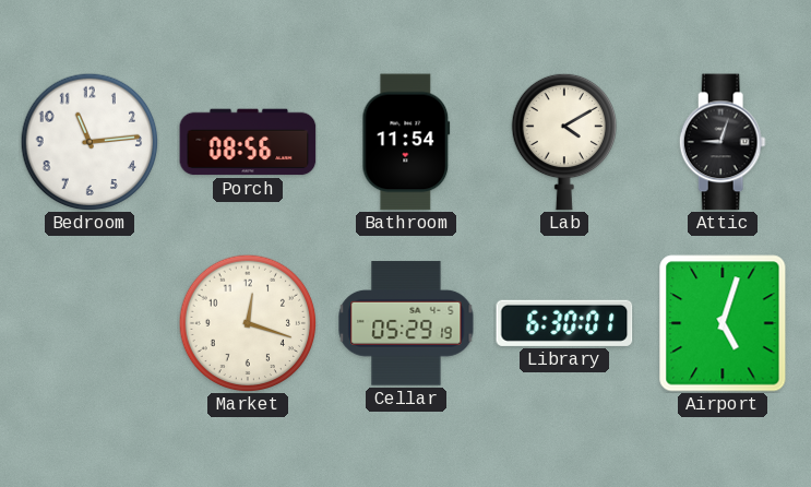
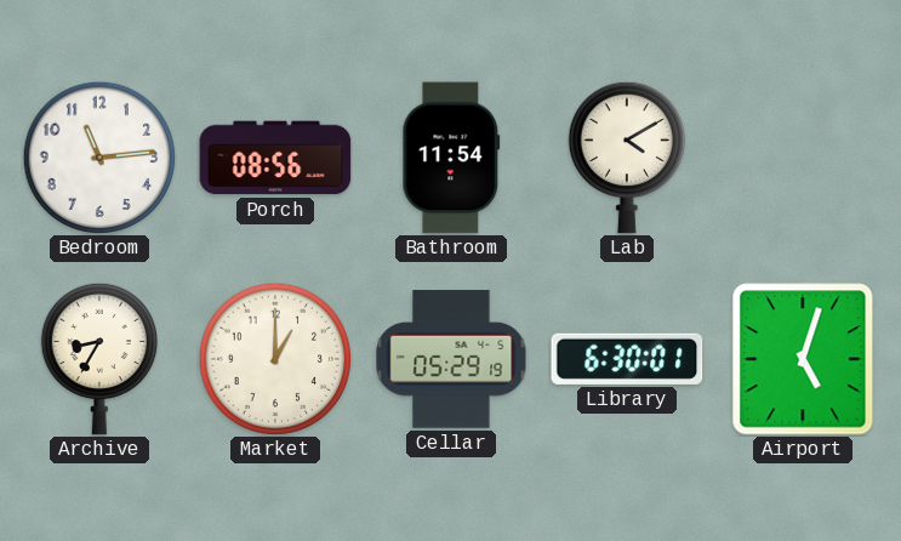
Attic: 9:03 -> none (723, 142)
Archive: none -> 8:35 (98, 359)
Market: 12:18 -> 1:00 (275, 359)
